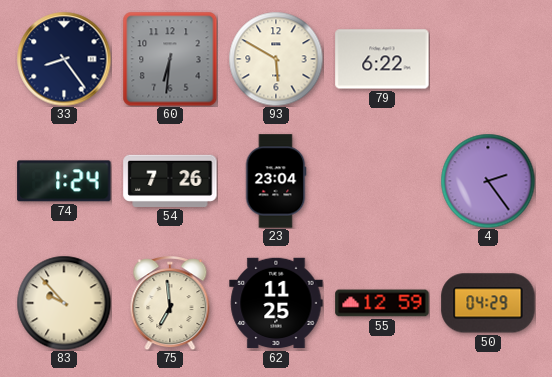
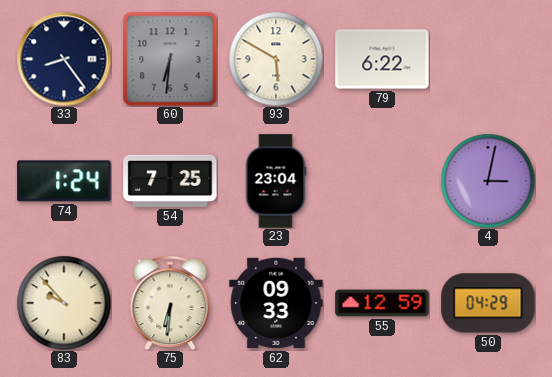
54: 7:26 -> 7:25 (170, 181)
4: 2:24 -> 3:02 (488, 181)
75: 6:59 -> 6:31 (170, 303)
62: 11:25 -> 09:33 (276, 303)
